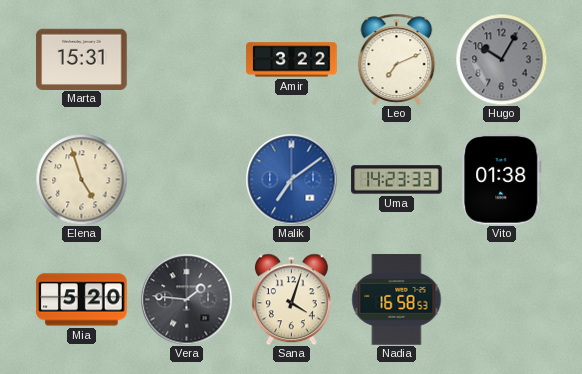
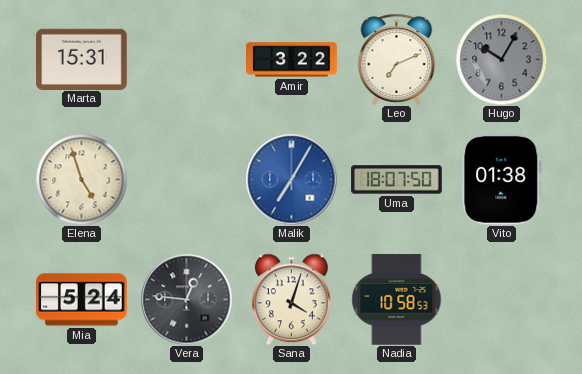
Malik: 7:09 -> 7:05 (291, 179)
Uma: 14:23 -> 18:07 (397, 180)
Mia: 5:20 -> 5:24 (82, 300)
Vera: 1:46 -> 12:46 (186, 299)
Nadia: 16:58 -> 10:58 (397, 300)
